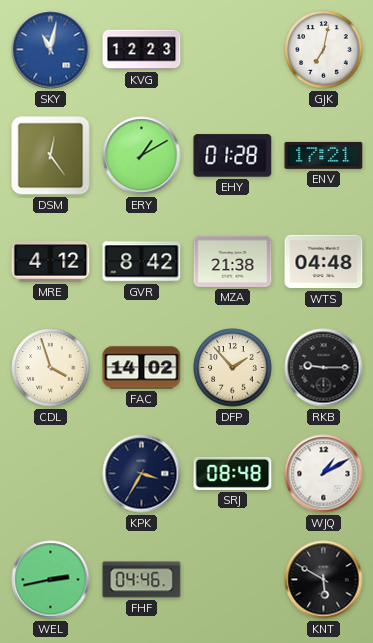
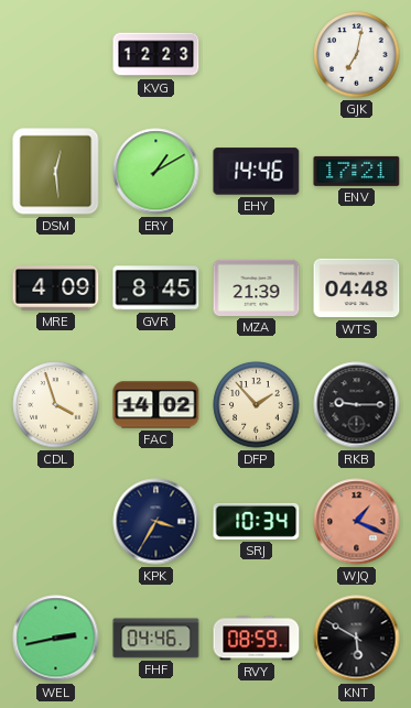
SKY: 11:02 -> none (51, 50)
DSM: 12:24 -> 12:29 (56, 172)
EHY: 01:28 -> 14:46 (257, 172)
MRE: 4:12 -> 4:09 (56, 288)
GVR: 8:42 -> 8:45 (156, 288)
MZA: 21:38 -> 21:39 (257, 287)
SRJ: 08:48 -> 10:34 (257, 521)
WJQ: 1:10 -> 1:19 (357, 522)
WJQ dial: white -> salmon (357, 522)
RVY: none -> 08:59 (257, 639)
